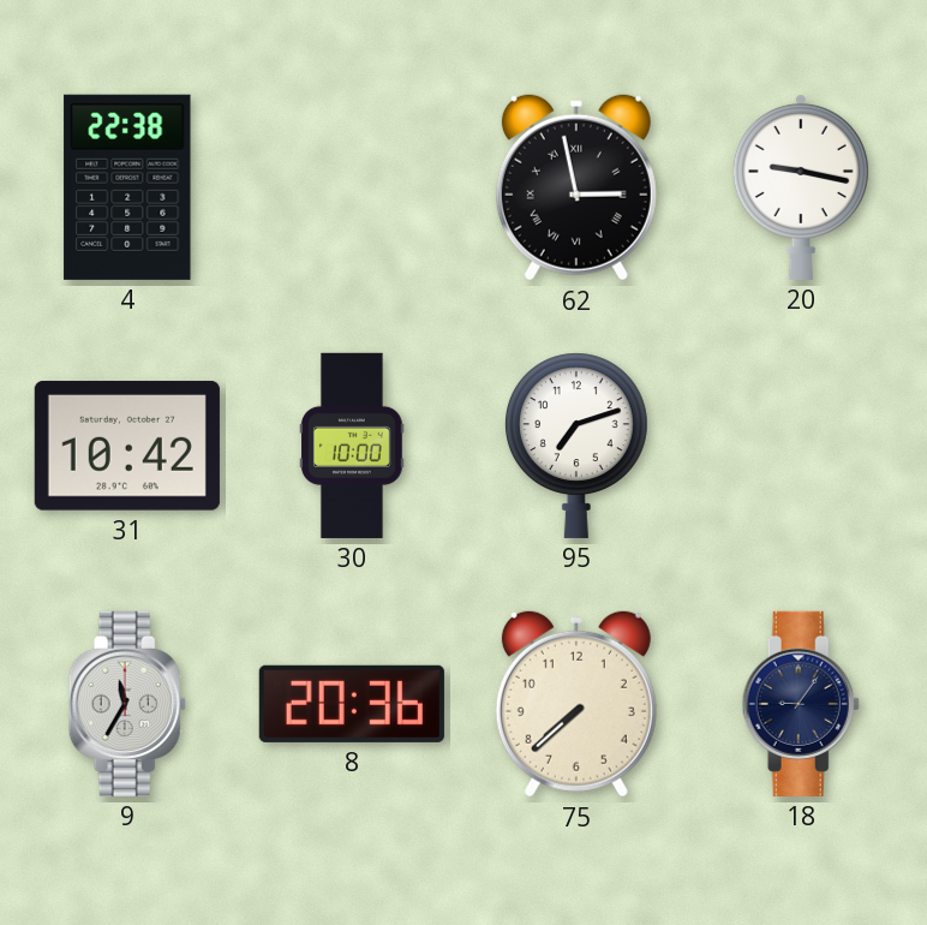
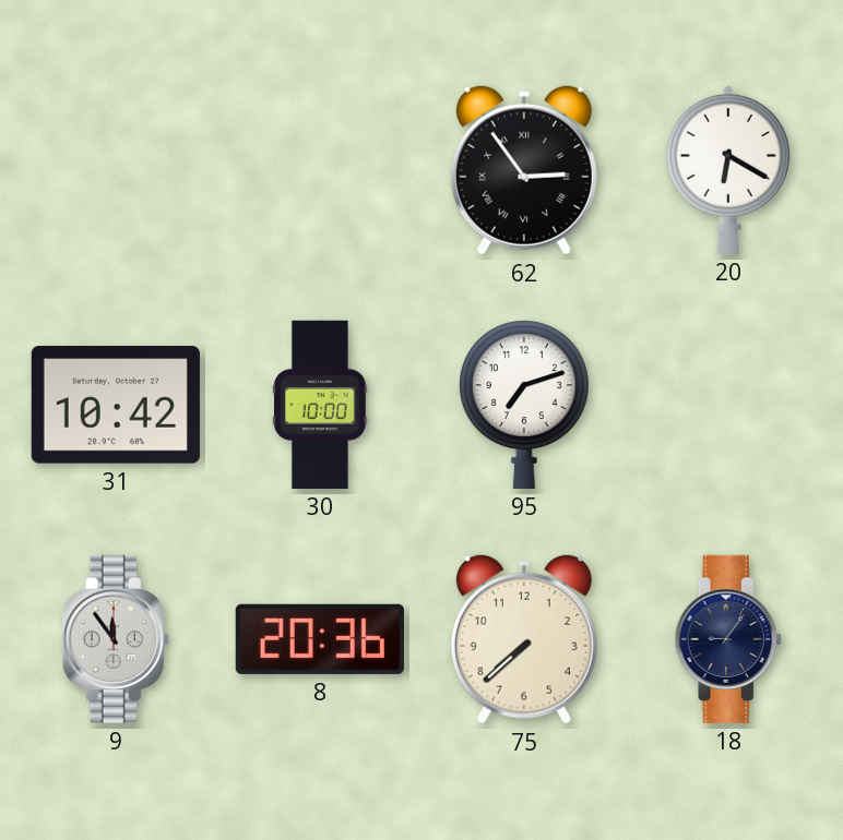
4: 22:38 -> none (127, 187)
62: 2:58 -> 2:54 (524, 170)
20: 9:17 -> 6:20 (728, 169)
9: 11:35 -> 11:54 (116, 639)
